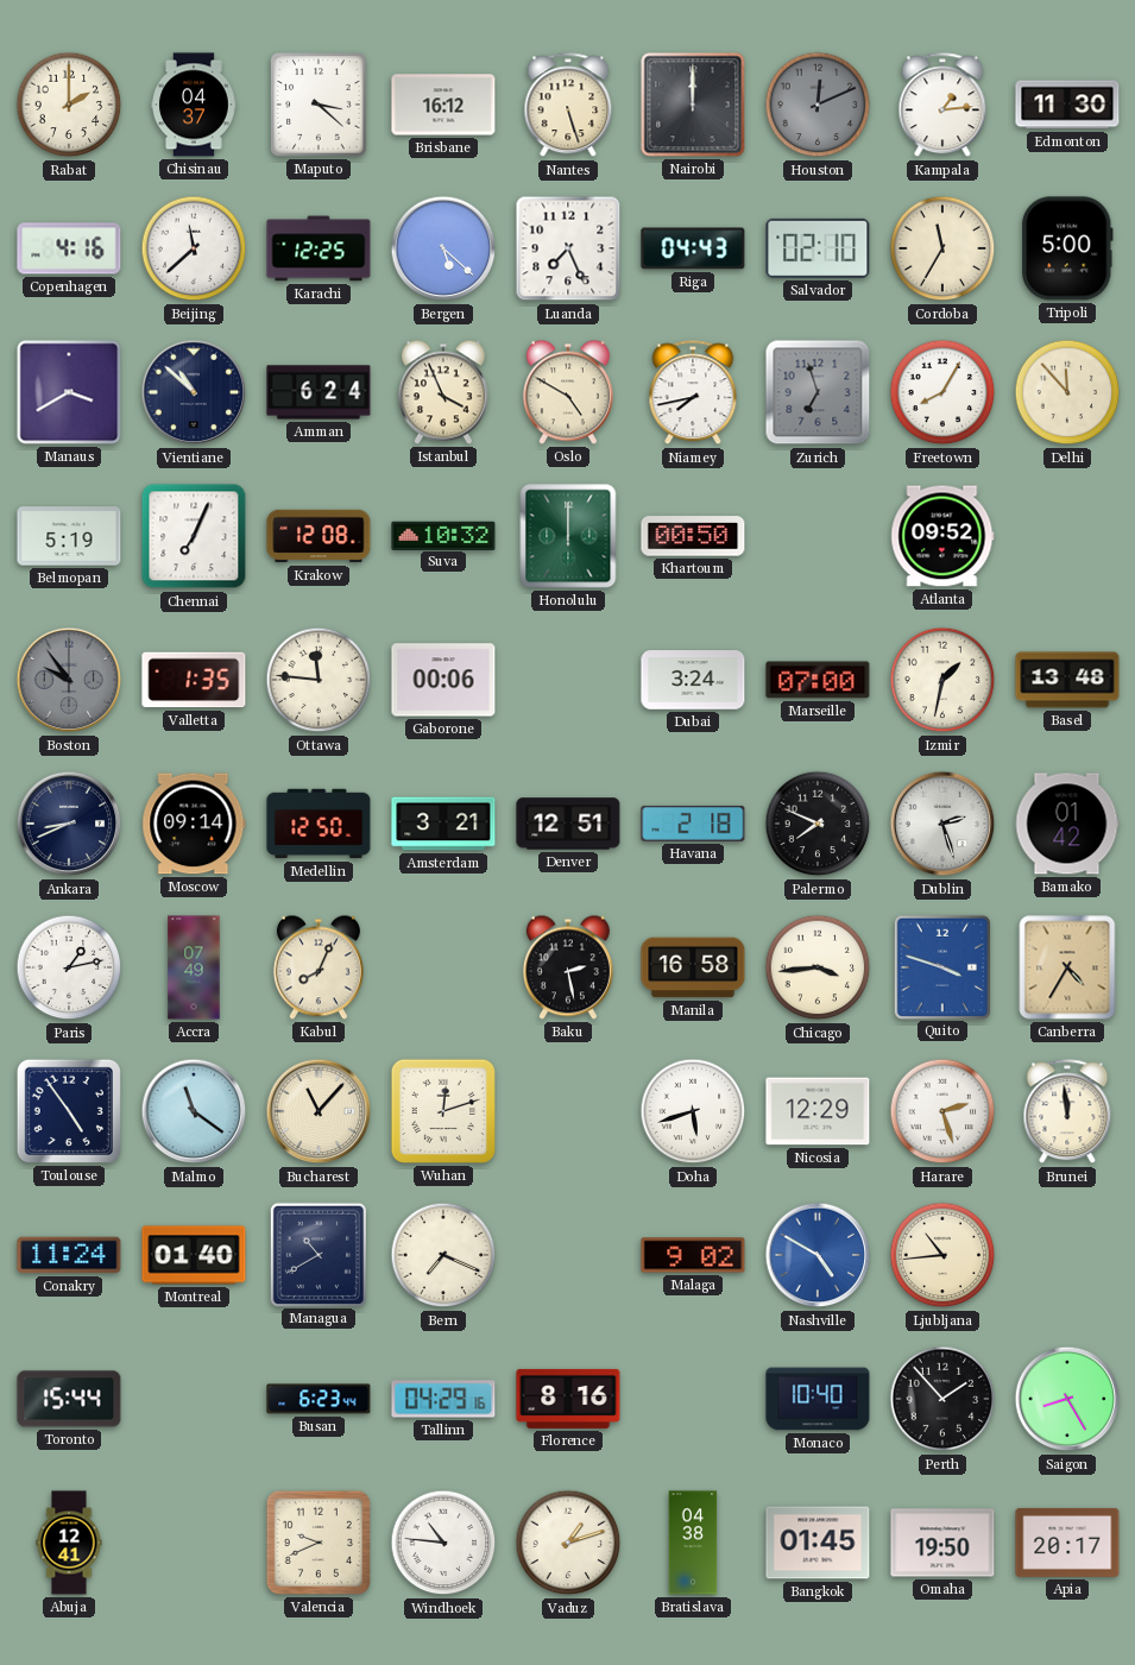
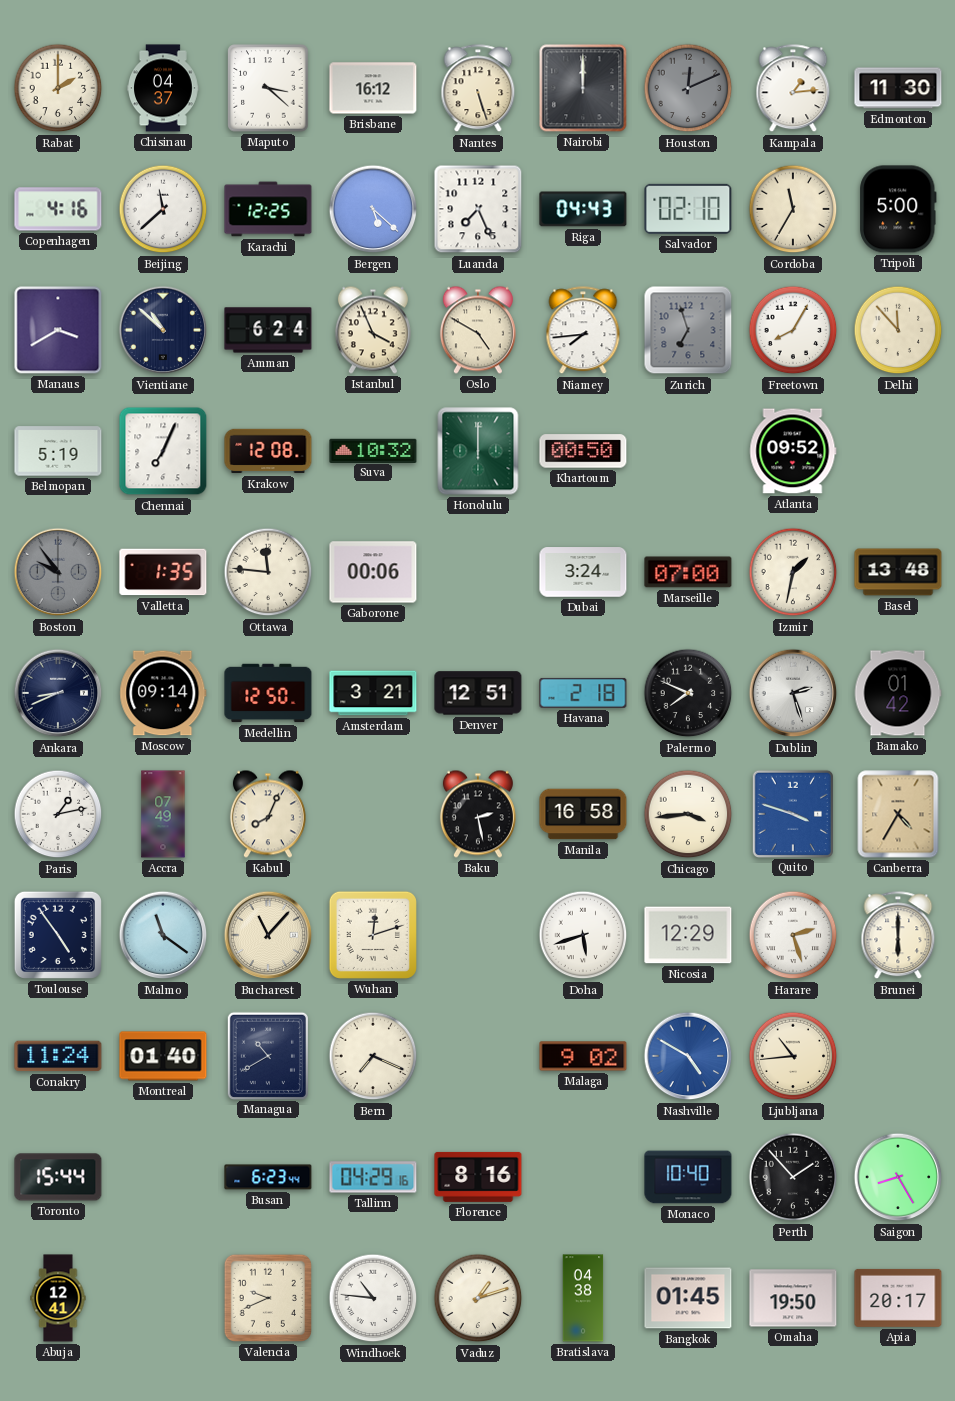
Niamey: 7:43 -> 7:44 (583, 331)
Brunei: 11:59 -> 6:00 (898, 936)
